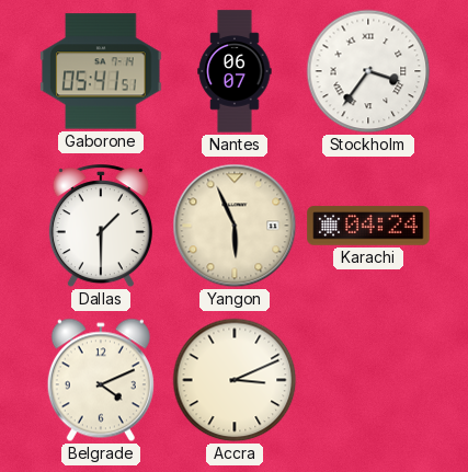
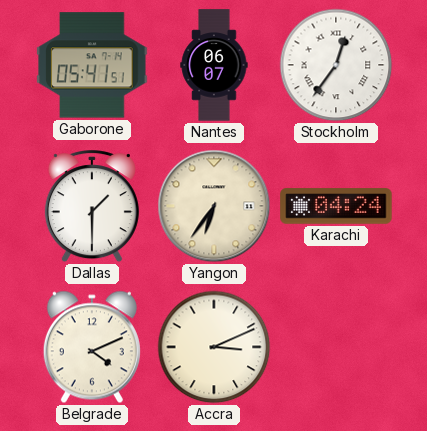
Stockholm: 3:36 -> 12:36 (336, 65)
Yangon: 5:56 -> 6:36 (214, 206)
